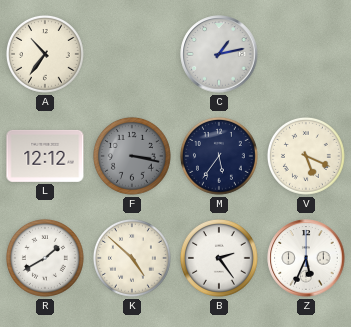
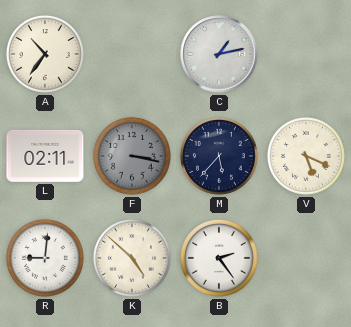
L: 12:12 -> 02:11 (45, 156)
M: 5:36 -> 5:37 (219, 156)
R: 1:40 -> 9:01 (45, 258)
Z: 5:34 -> none (306, 258)
